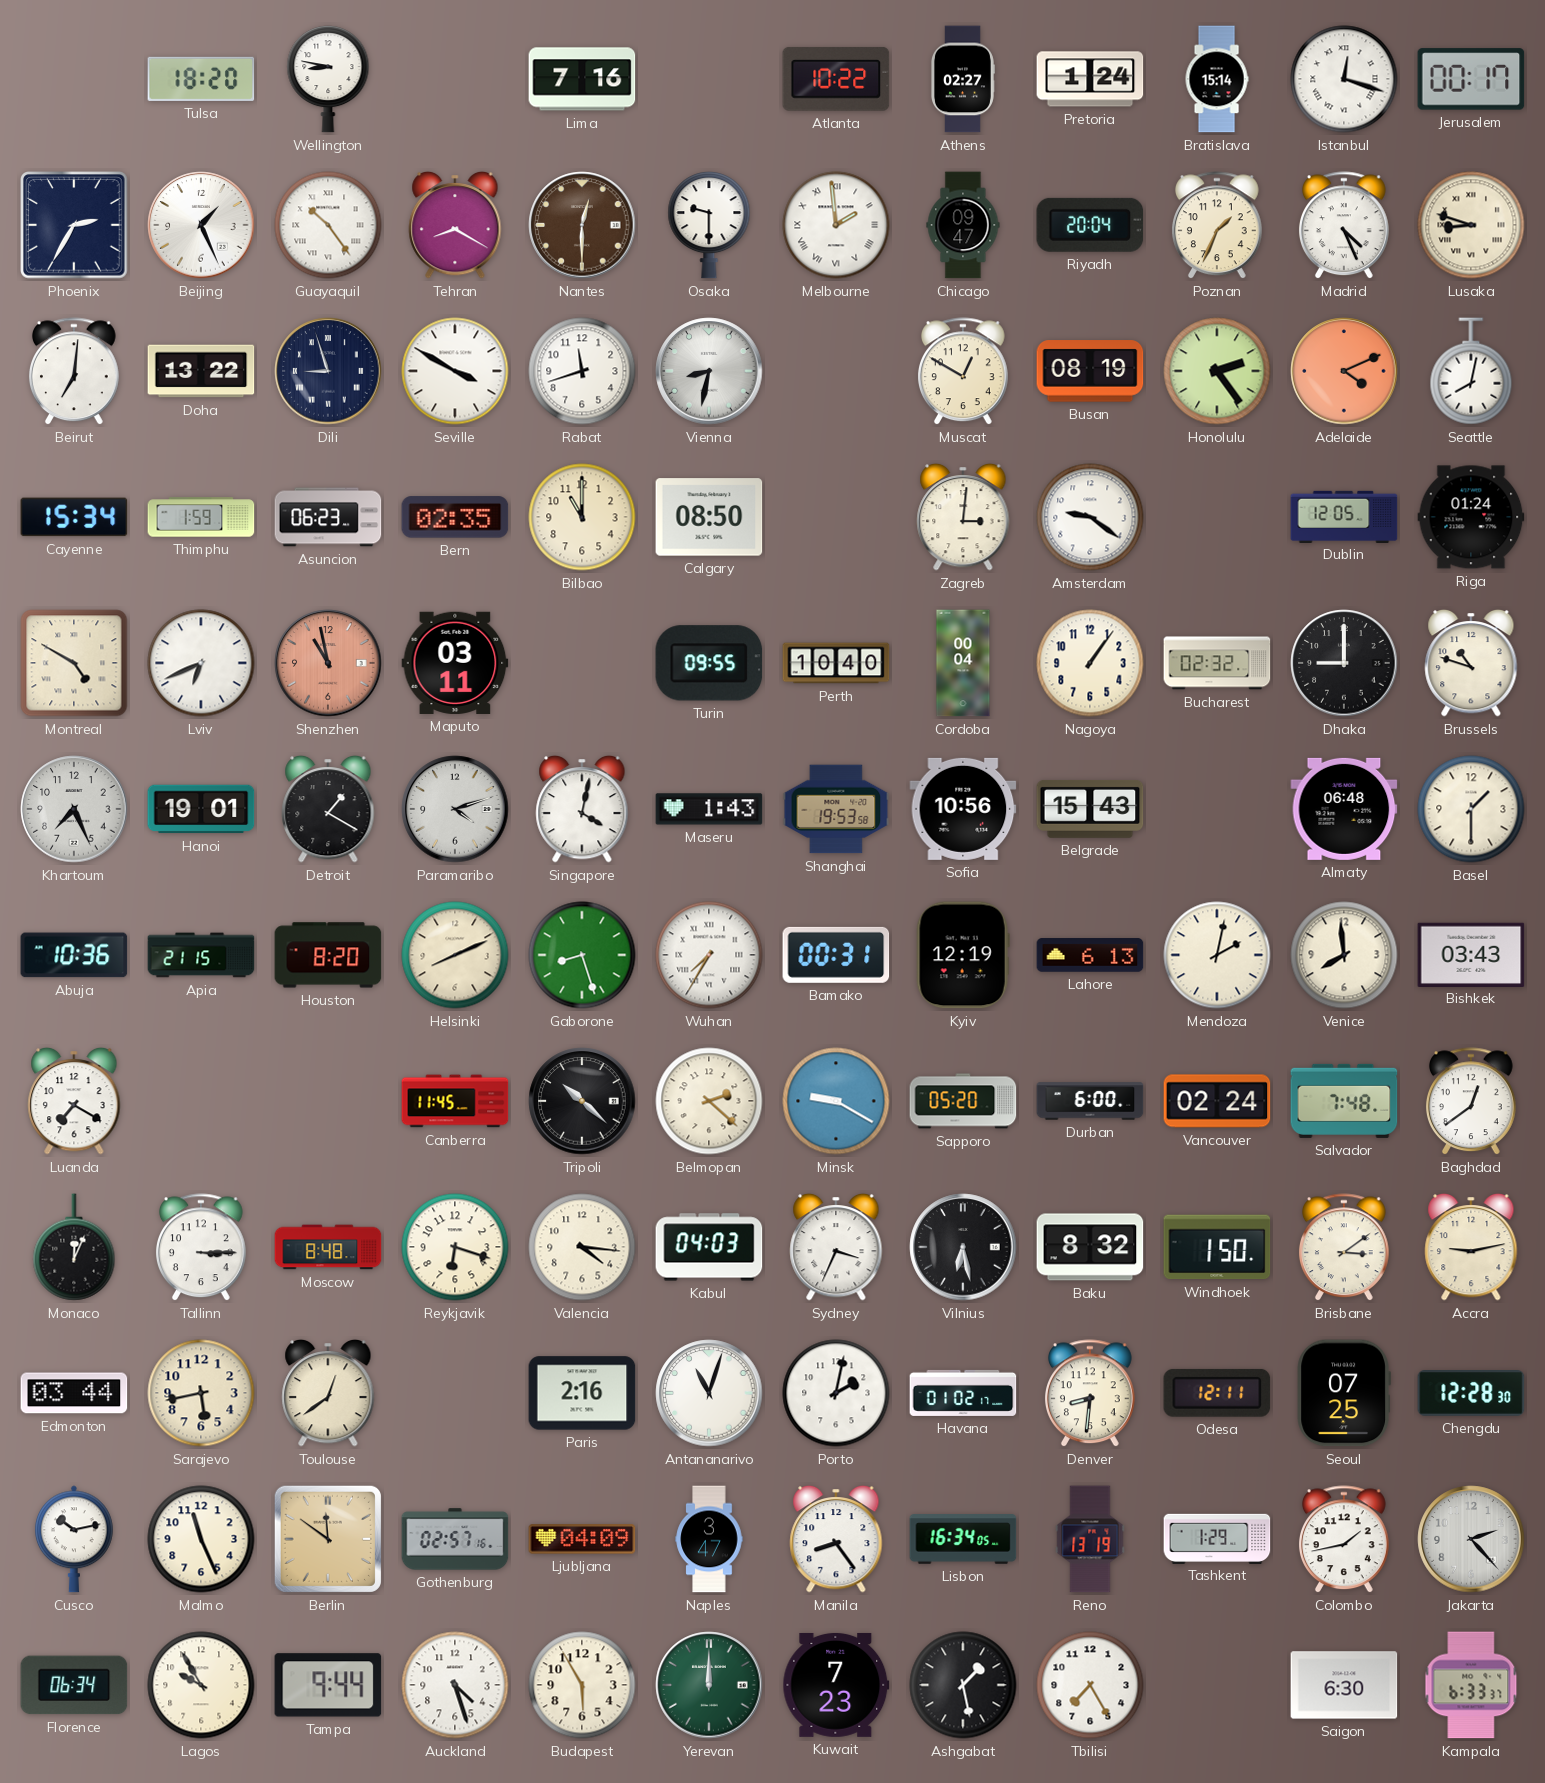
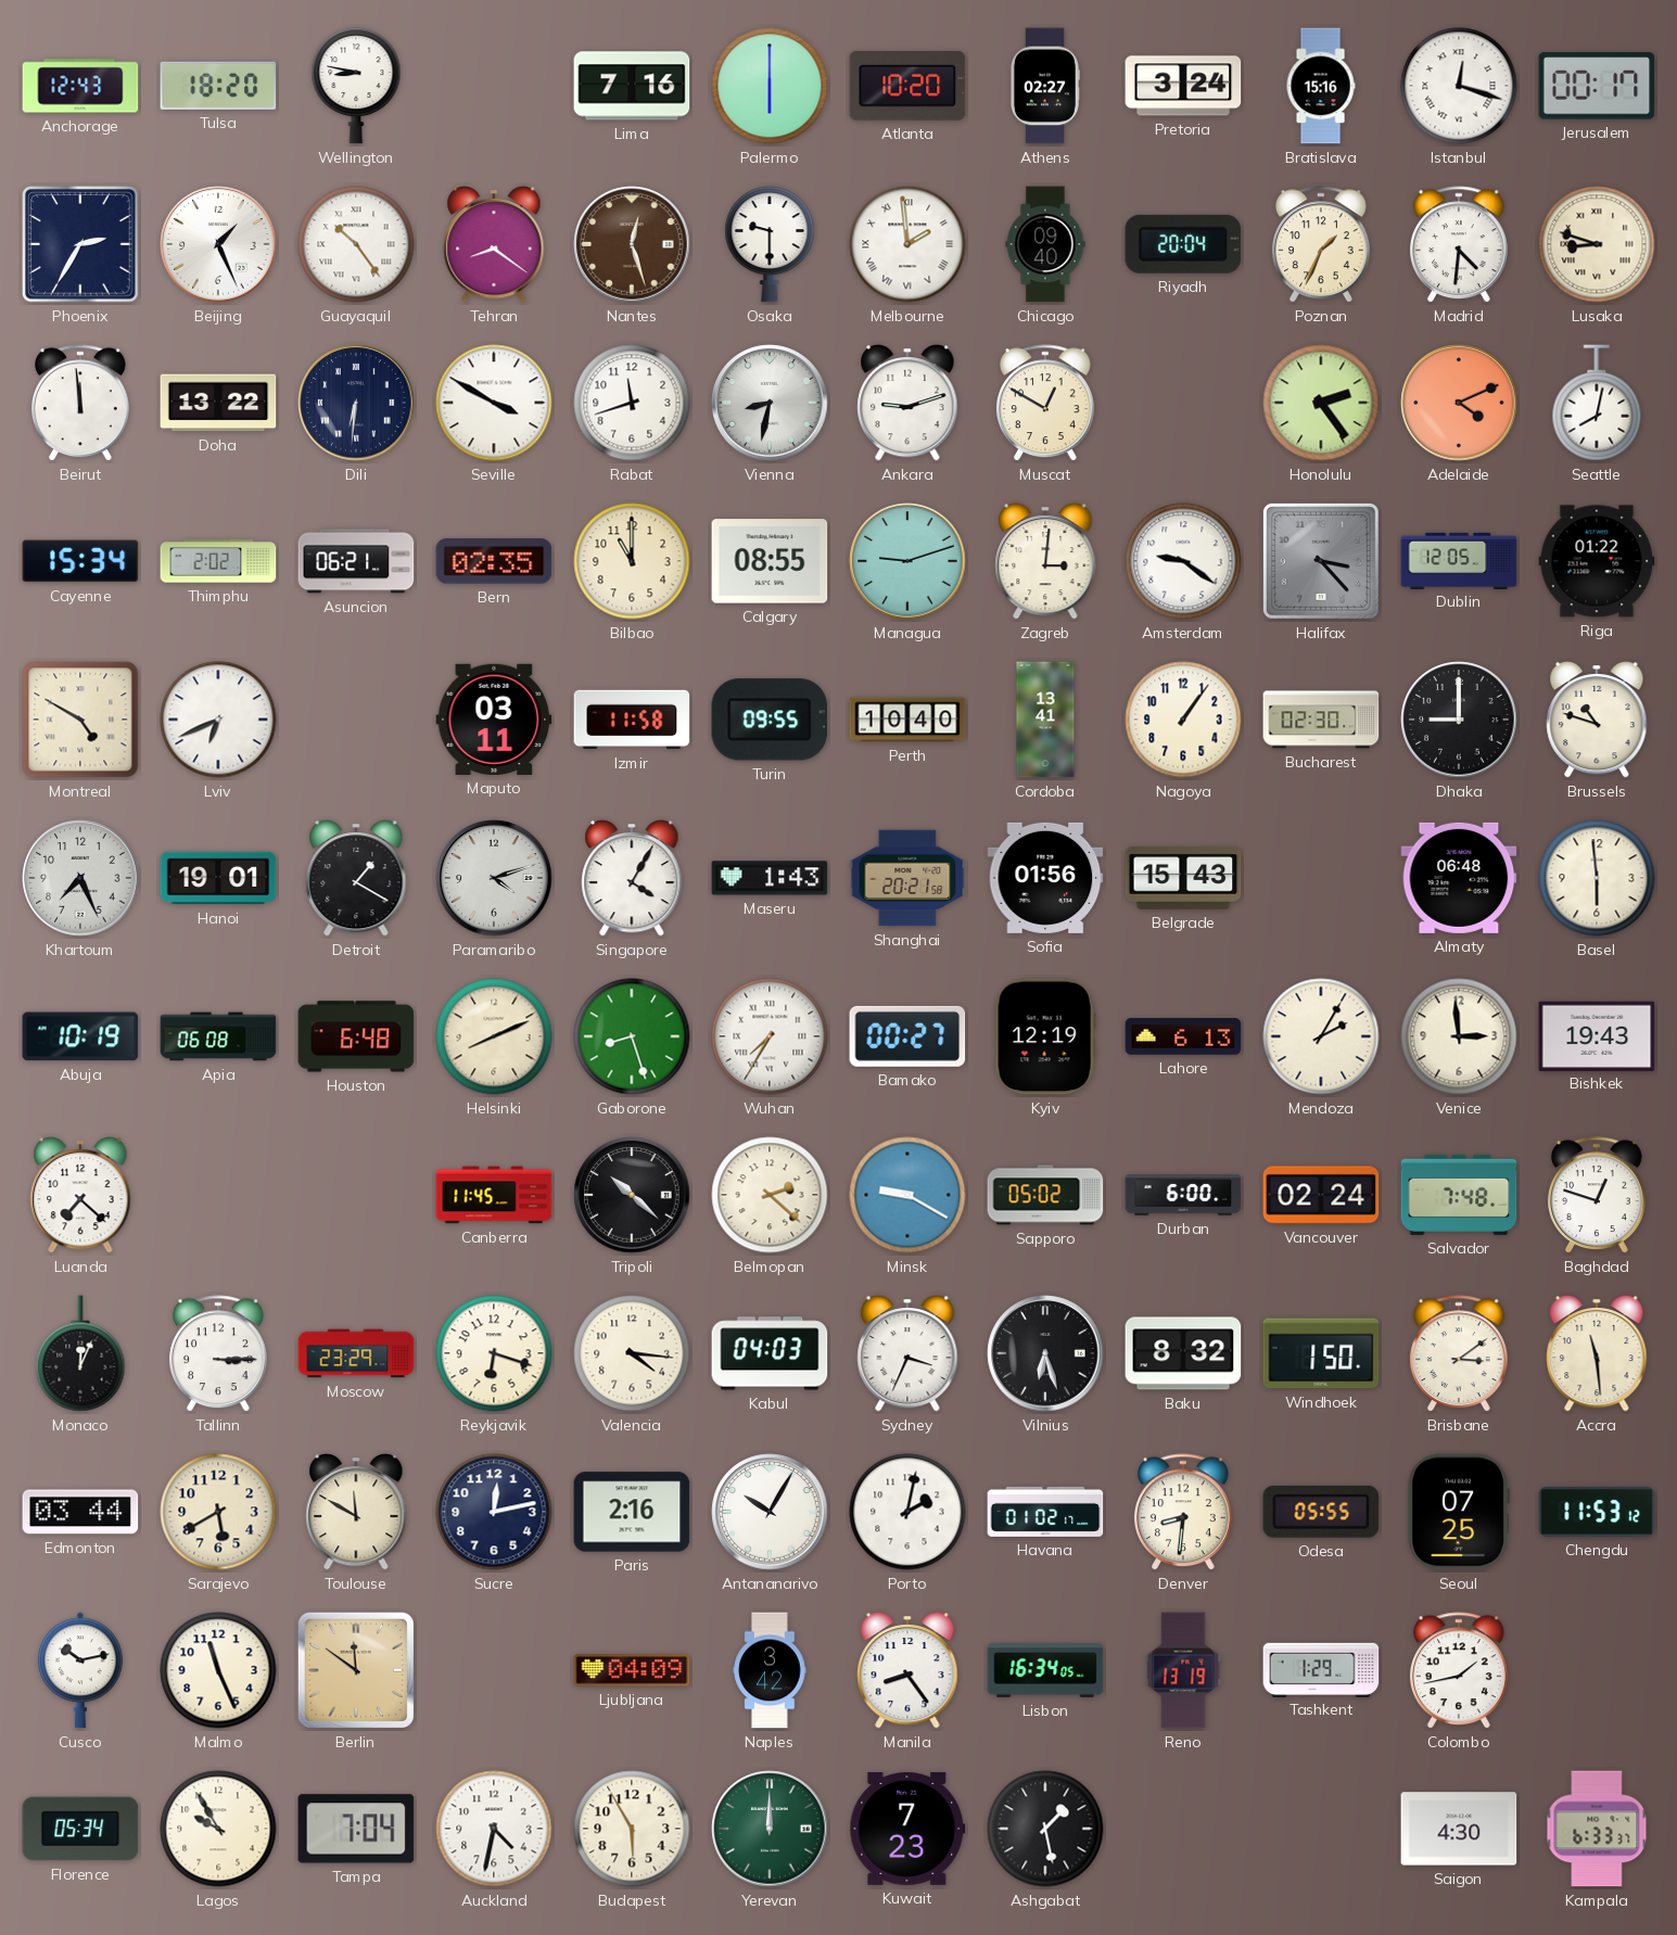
Anchorage: none -> 12:43 (80, 86)
Palermo: none -> 6:00 (770, 86)
Atlanta: 10:22 -> 10:20 (907, 86)
Pretoria: 1:24 -> 3:24 (1183, 86)
Bratislava: 15:14 -> 15:16 (1321, 86)
Tehran: 8:20 -> 8:21 (494, 244)
Nantes: 12:30 -> 12:27 (632, 244)
Chicago: 09:47 -> 09:40 (1045, 244)
Madrid: 4:26 -> 4:31 (1459, 245)
Beirut: 7:01 -> 11:59 (80, 404)
Dili: 8:57 -> 6:31 (356, 403)
Ankara: none -> 9:12 (907, 403)
Busan: 08:19 -> none (1090, 371)
Thimphu: 1:59 -> 2:02 (218, 561)
Asuncion: 06:23 -> 06:21 (356, 561)
Calgary: 08:50 -> 08:55 (770, 561)
Managua: none -> 9:12 (907, 561)
Halifax: none -> 3:23 (1321, 561)
Riga: 01:24 -> 01:22 (1597, 561)
Shenzhen: 10:58 -> none (328, 663)
Izmir: none -> 11:58 (632, 720)
Cordoba: 00:04 -> 13:41 (1045, 720)
Bucharest: 02:32 -> 02:30 (1321, 720)
Singapore: 4:02 -> 4:05 (632, 878)
Shanghai: 19:53 -> 20:21 (907, 878)
Sofia: 10:56 -> 01:56 (1045, 878)
Basel: 1:30 -> 5:59 (1597, 878)
Abuja: 10:36 -> 10:19 (80, 1036)
Apia: 21:15 -> 06:08 (218, 1036)
Houston: 8:20 -> 6:48 (356, 1036)
Bamako: 00:31 -> 00:27 (907, 1036)
Mendoza: 2:02 -> 2:05 (1321, 1036)
Venice: 7:59 -> 2:59 (1459, 1036)
Bishkek: 03:43 -> 19:43 (1597, 1035)
Luanda: 7:20 -> 7:22 (80, 1195)
Sapporo: 05:20 -> 05:02 (1045, 1195)
Baghdad: 12:39 -> 12:48 (1597, 1196)
Moscow: 8:48 -> 23:29 (356, 1353)
Vilnius: 6:28 -> 6:27 (1045, 1353)
Accra: 9:13 -> 11:29 (1597, 1353)
Sarajevo: 5:43 -> 5:40 (218, 1512)
Toulouse: 12:39 -> 11:50 (356, 1512)
Sucre: none -> 12:13 (494, 1512)
Antananarivo: 11:03 -> 10:05 (770, 1512)
Odesa: 12:11 -> 05:55 (1321, 1512)
Chengdu: 12:28 -> 11:53 (1597, 1513)
Gothenburg: 02:57 -> none (455, 1539)
Naples: 3:47 -> 3:42 (770, 1670)
Jakarta: 2:23 -> none (1471, 1539)
Florence: 06:34 -> 05:34 (80, 1829)
Tampa: 9:44 -> 7:04 (356, 1829)
Auckland: 4:27 -> 4:32 (494, 1829)
Tbilisi: 7:25 -> none (1090, 1685)
Saigon: 6:30 -> 4:30 (1459, 1829)
